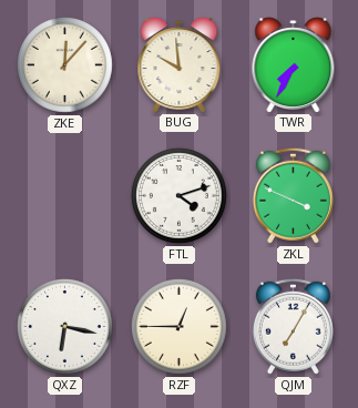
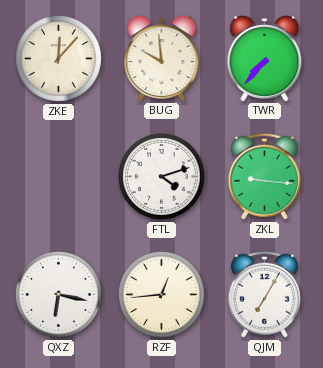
TWR: 7:35 -> 7:37 (265, 59)
ZKL: 3:49 -> 9:16 (264, 176)
RZF: 12:45 -> 12:44 (161, 294)
